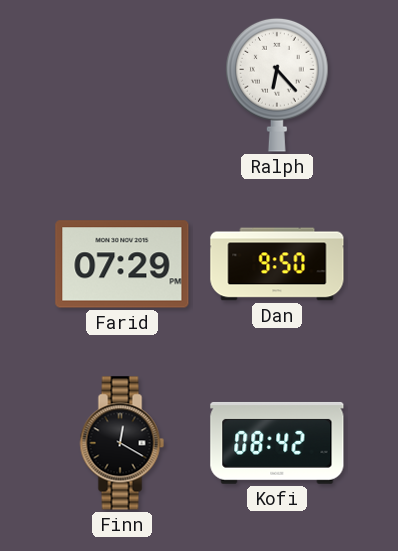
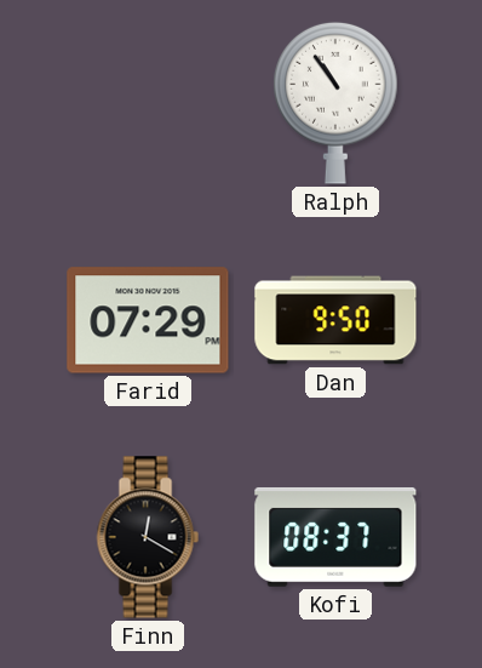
Ralph: 6:23 -> 10:54 (335, 103)
Kofi: 08:42 -> 08:37 (335, 537)
